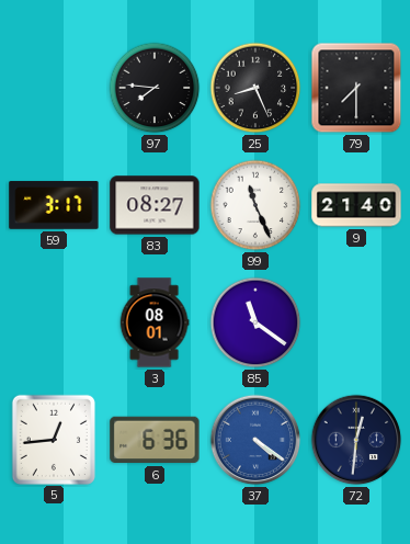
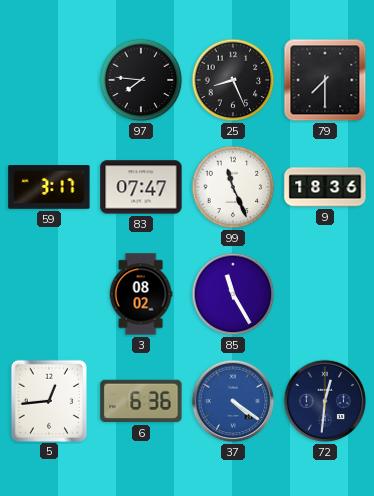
83: 08:27 -> 07:47 (141, 187)
9: 21:40 -> 18:36 (325, 187)
3: 08:01 -> 08:02 (141, 294)
85: 11:21 -> 11:25 (233, 294)
